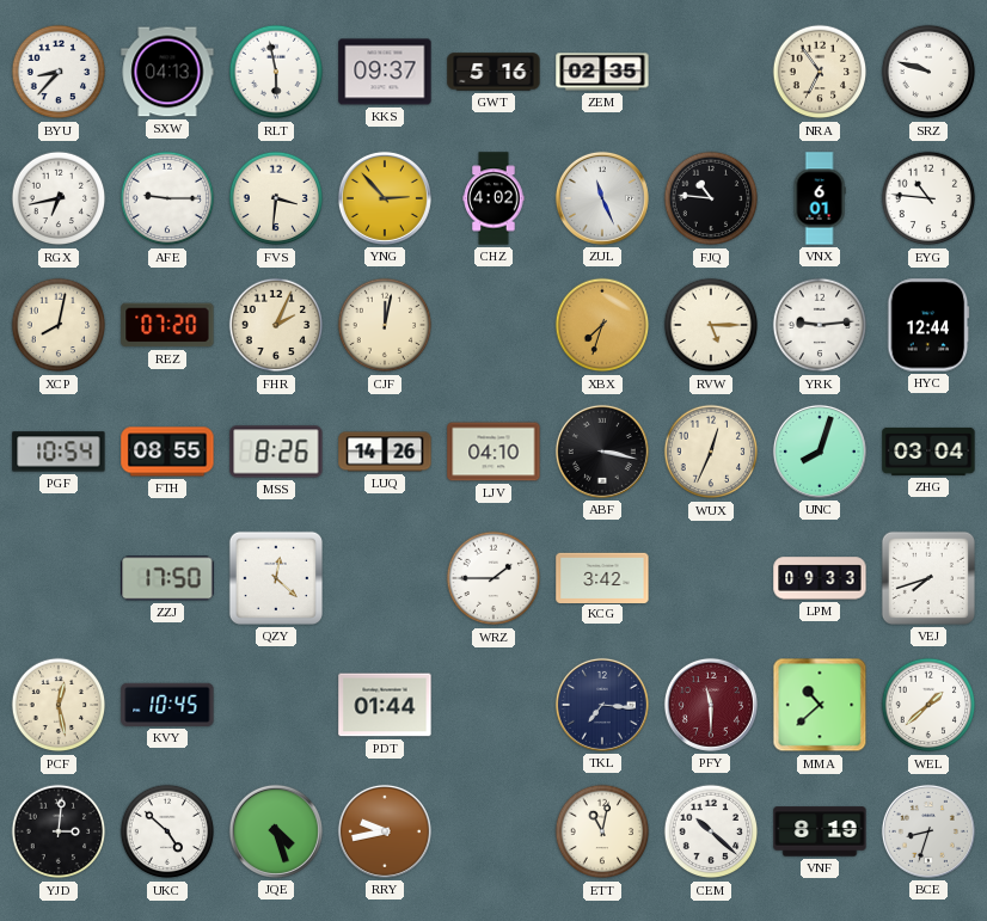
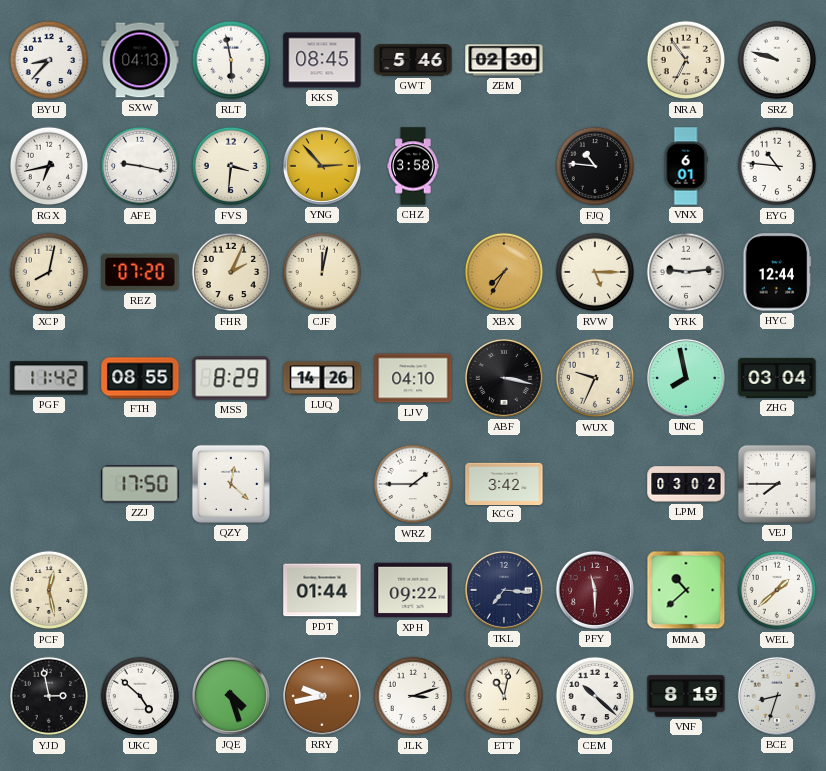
KKS: 09:37 -> 08:45 (322, 60)
GWT: 5:16 -> 5:46 (413, 60)
ZEM: 02:35 -> 02:30 (504, 60)
AFE: 9:15 -> 9:17 (140, 166)
CHZ: 4:02 -> 3:58 (413, 166)
ZUL: 11:26 -> none (602, 198)
XBX: 7:33 -> 7:35 (504, 272)
PGF: 10:54 -> 11:42 (49, 378)
MSS: 8:26 -> 8:29 (231, 378)
WUX: 12:34 -> 9:34 (595, 378)
UNC: 8:03 -> 7:58 (686, 378)
LPM: 09:33 -> 03:02 (686, 484)
VEJ: 7:42 -> 7:45 (777, 484)
KVY: 10:45 -> none (167, 705)
XPH: none -> 09:22 (413, 590)
YJD: 3:01 -> 2:58 (49, 696)
JLK: none -> 3:12 (413, 696)
